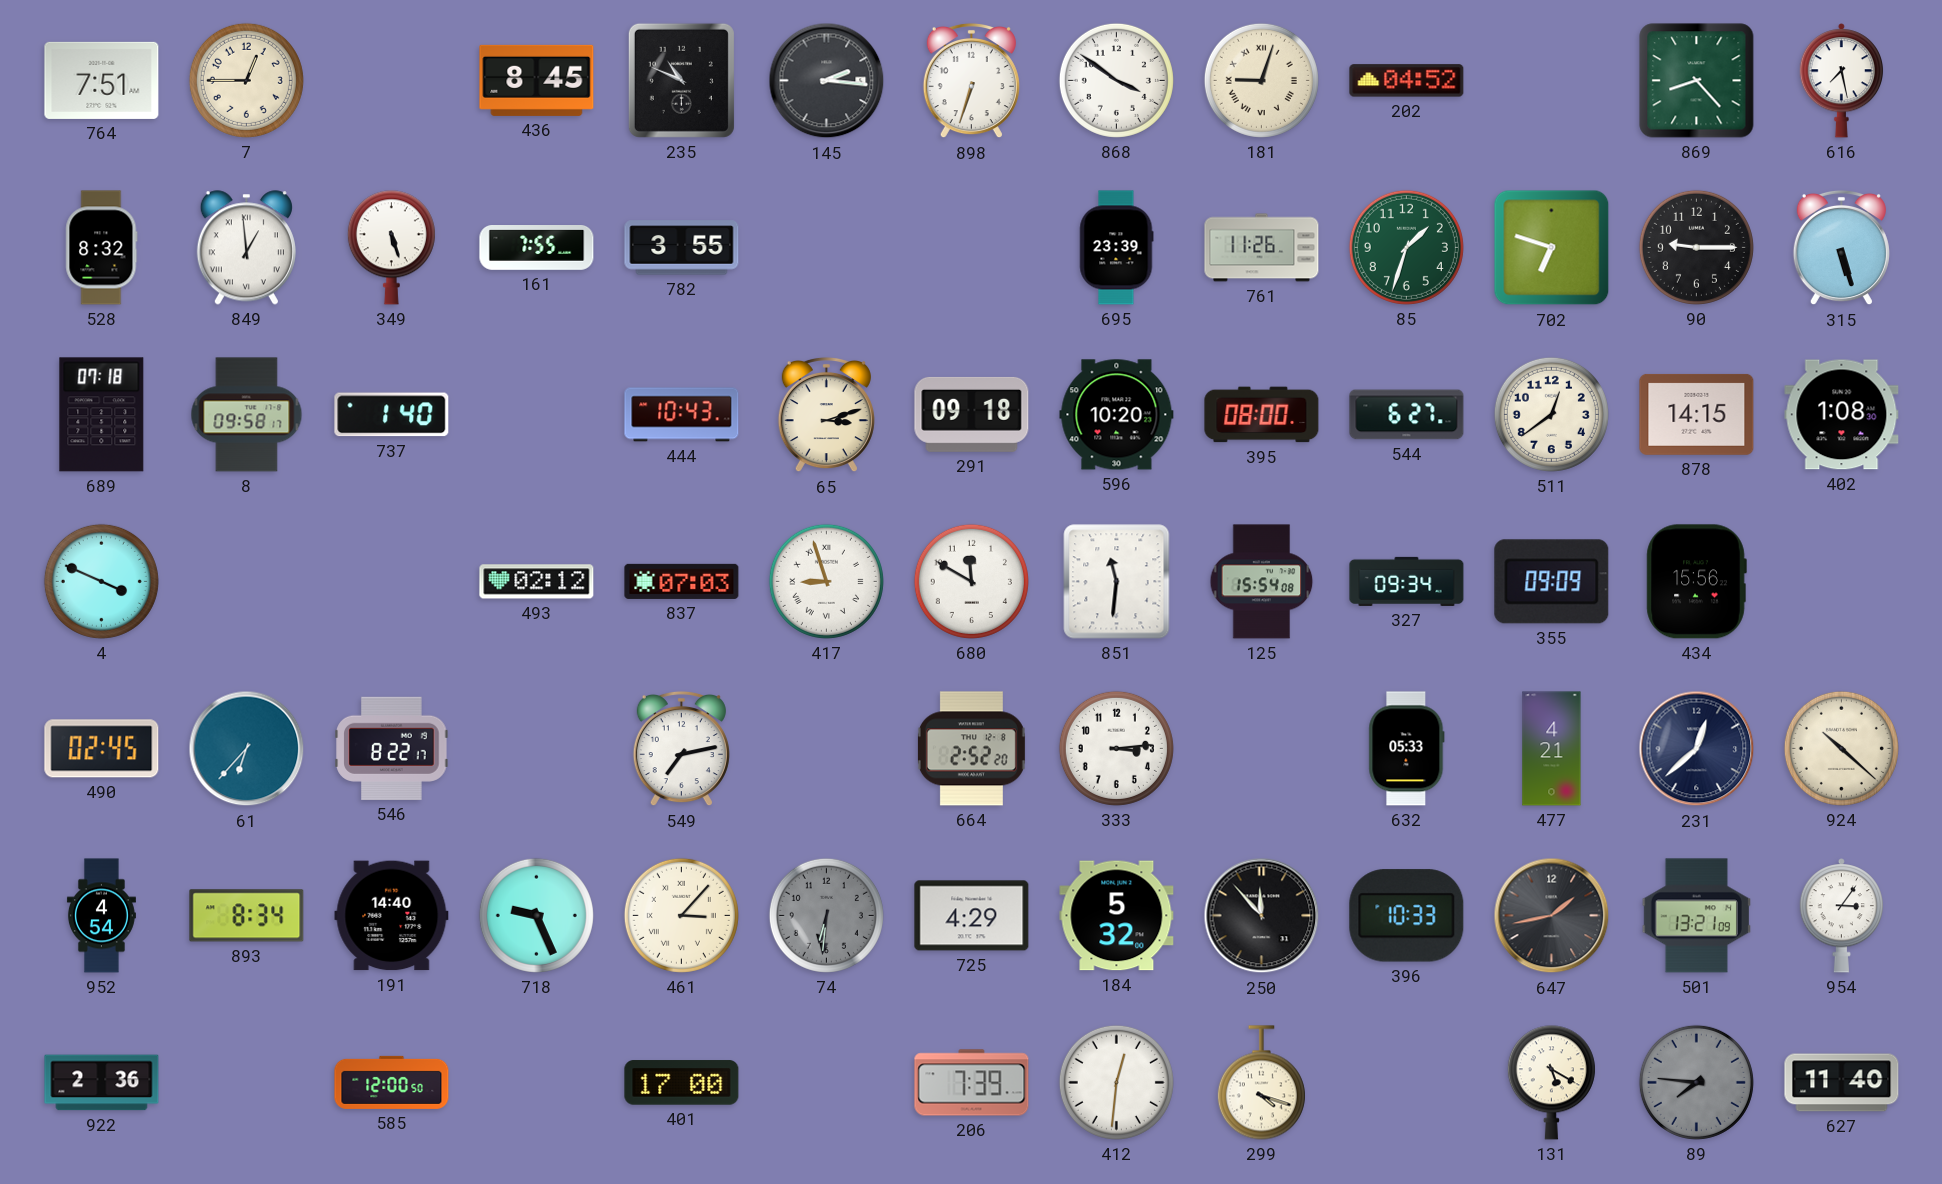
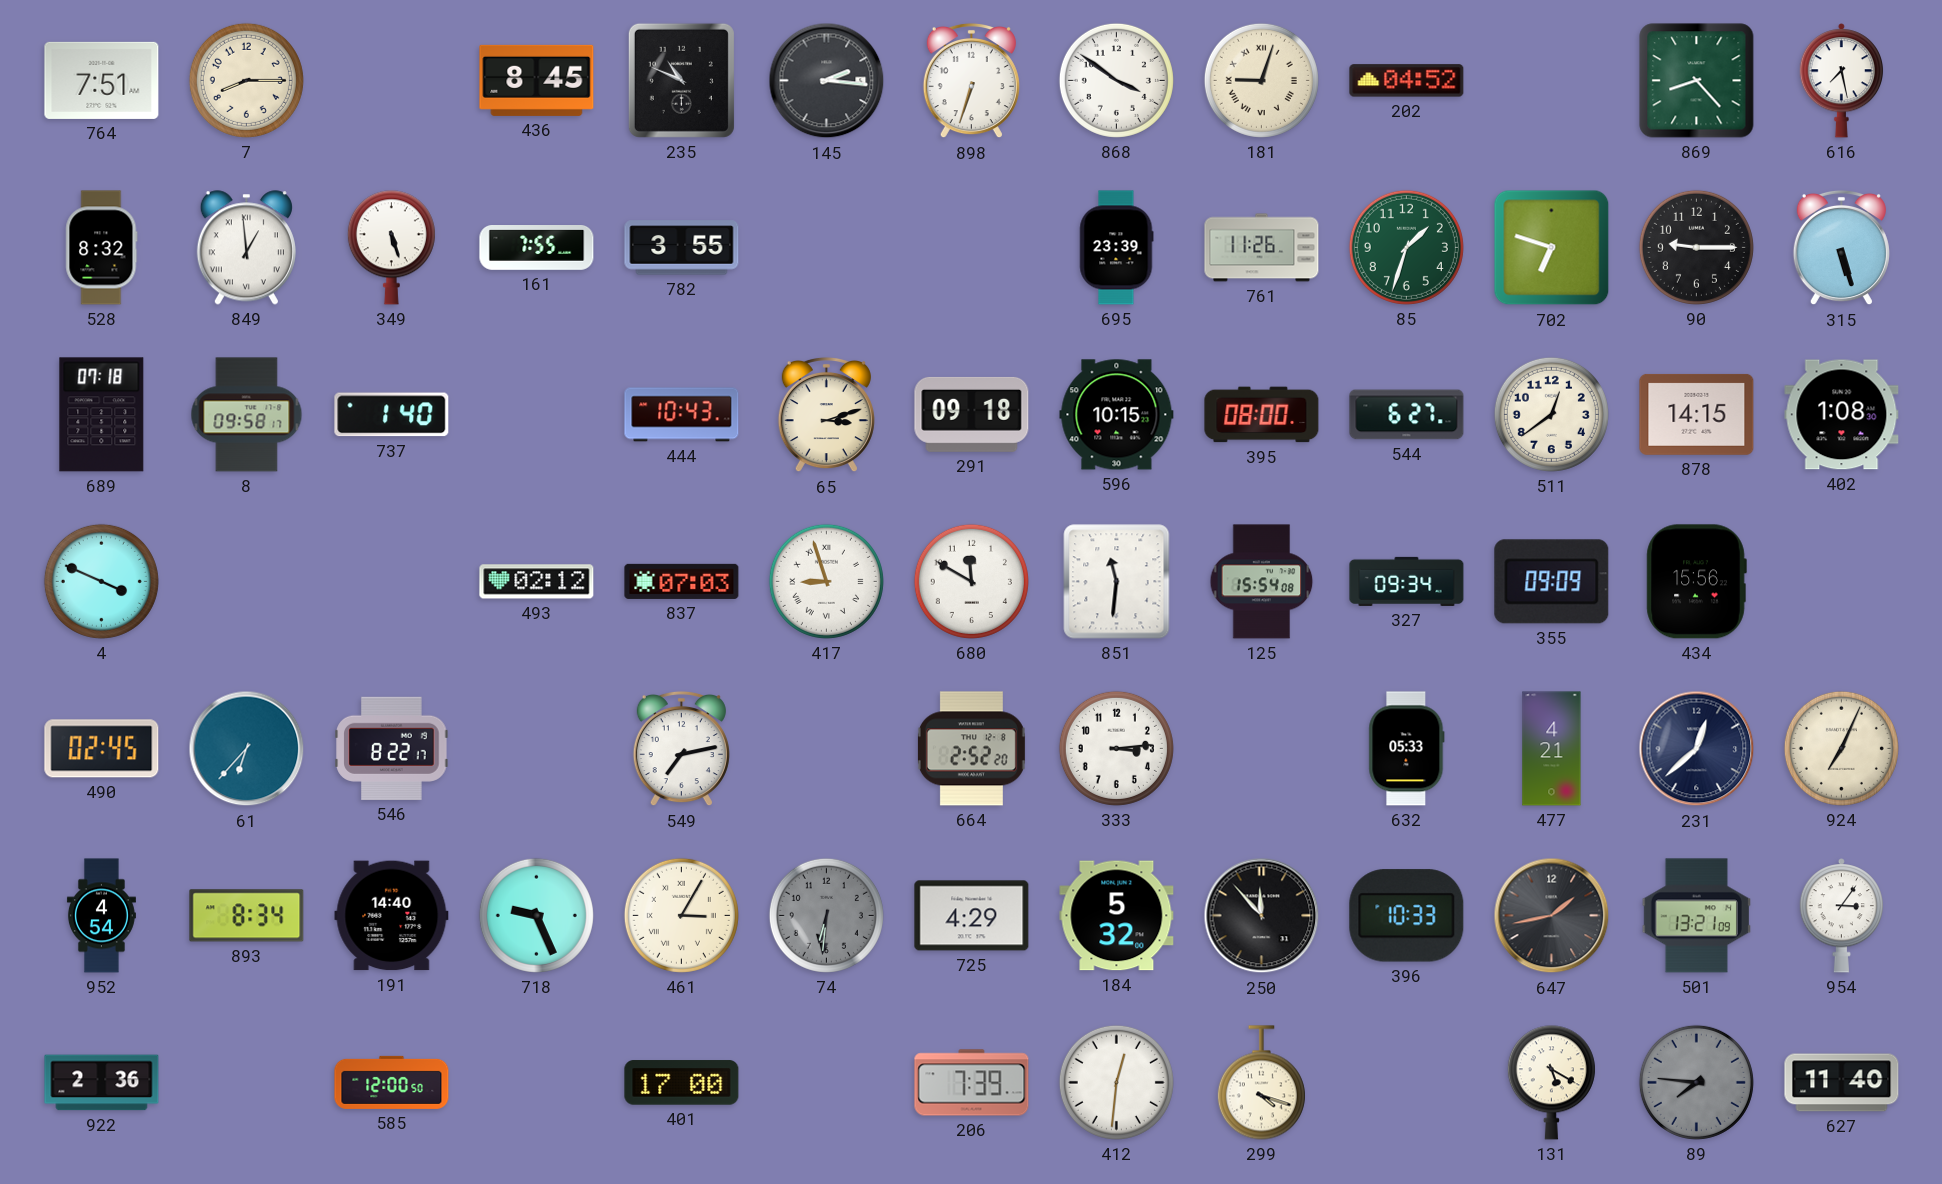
7: 12:45 -> 8:15 (246, 80)
596: 10:20 -> 10:15 (1117, 415)
924: 10:22 -> 7:04 (1841, 748)
461: 3:07 -> 3:05 (681, 915)
